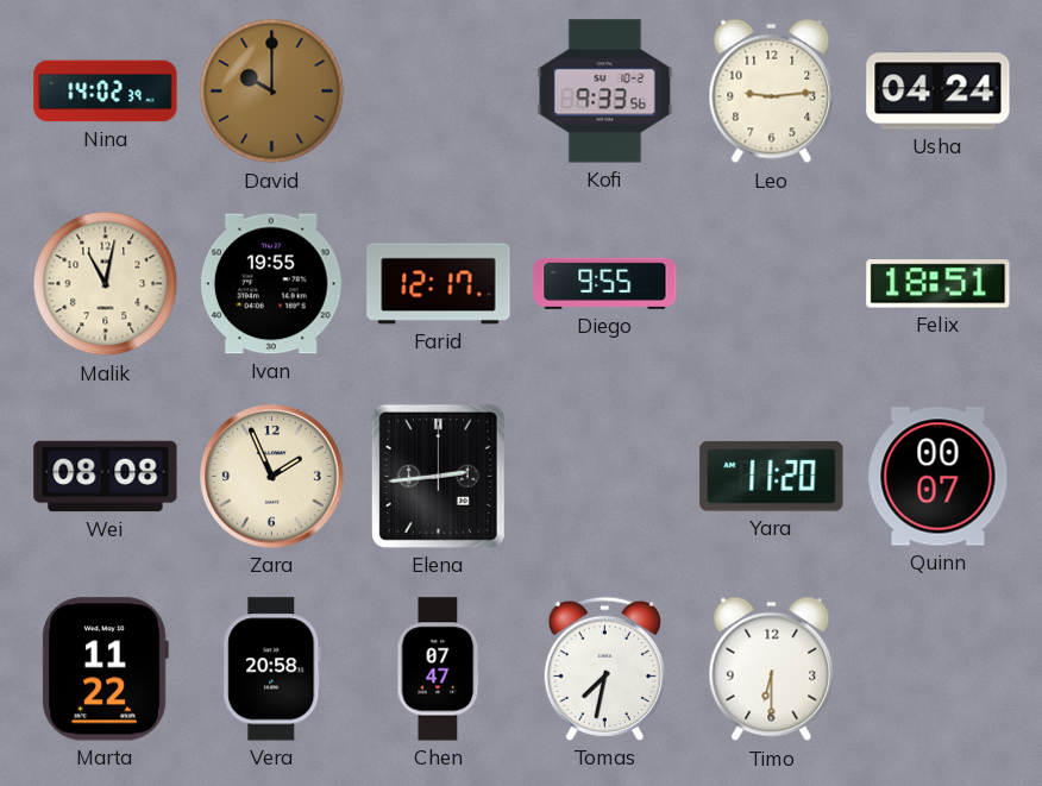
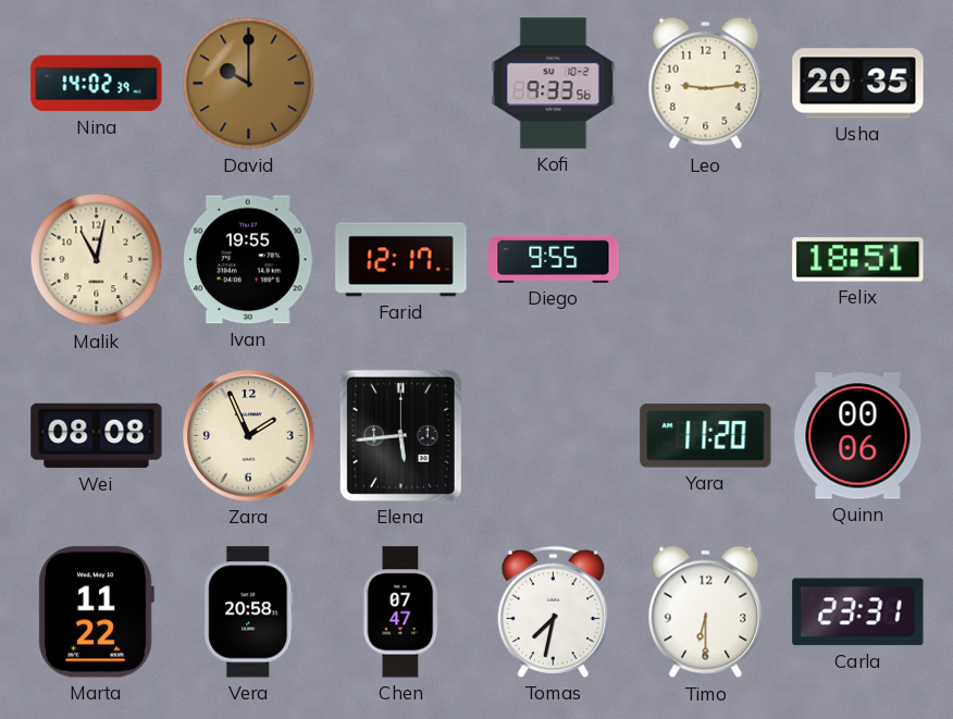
Usha: 04:24 -> 20:35 (858, 84)
Elena: 2:44 -> 5:44 (400, 435)
Quinn: 00:07 -> 00:06 (858, 436)
Carla: none -> 23:31 (858, 612)
